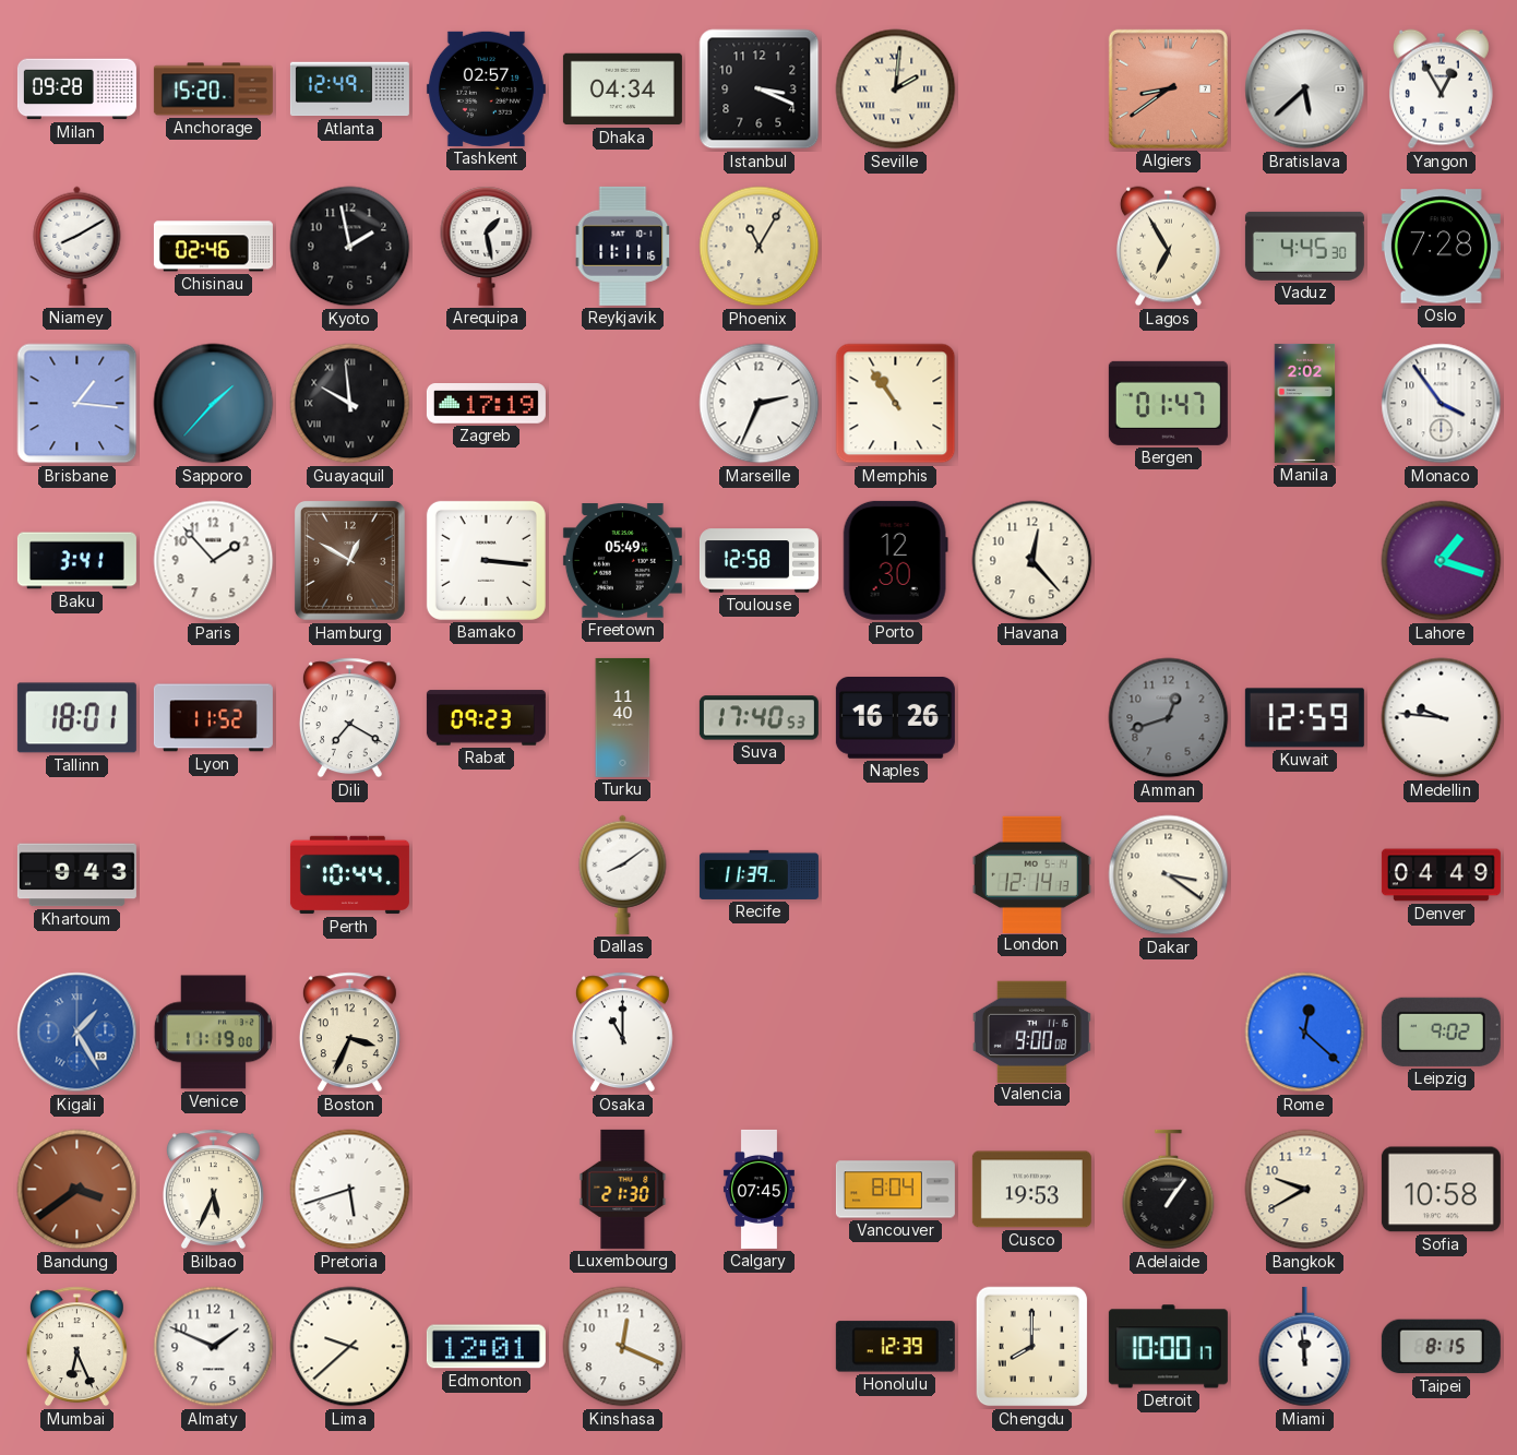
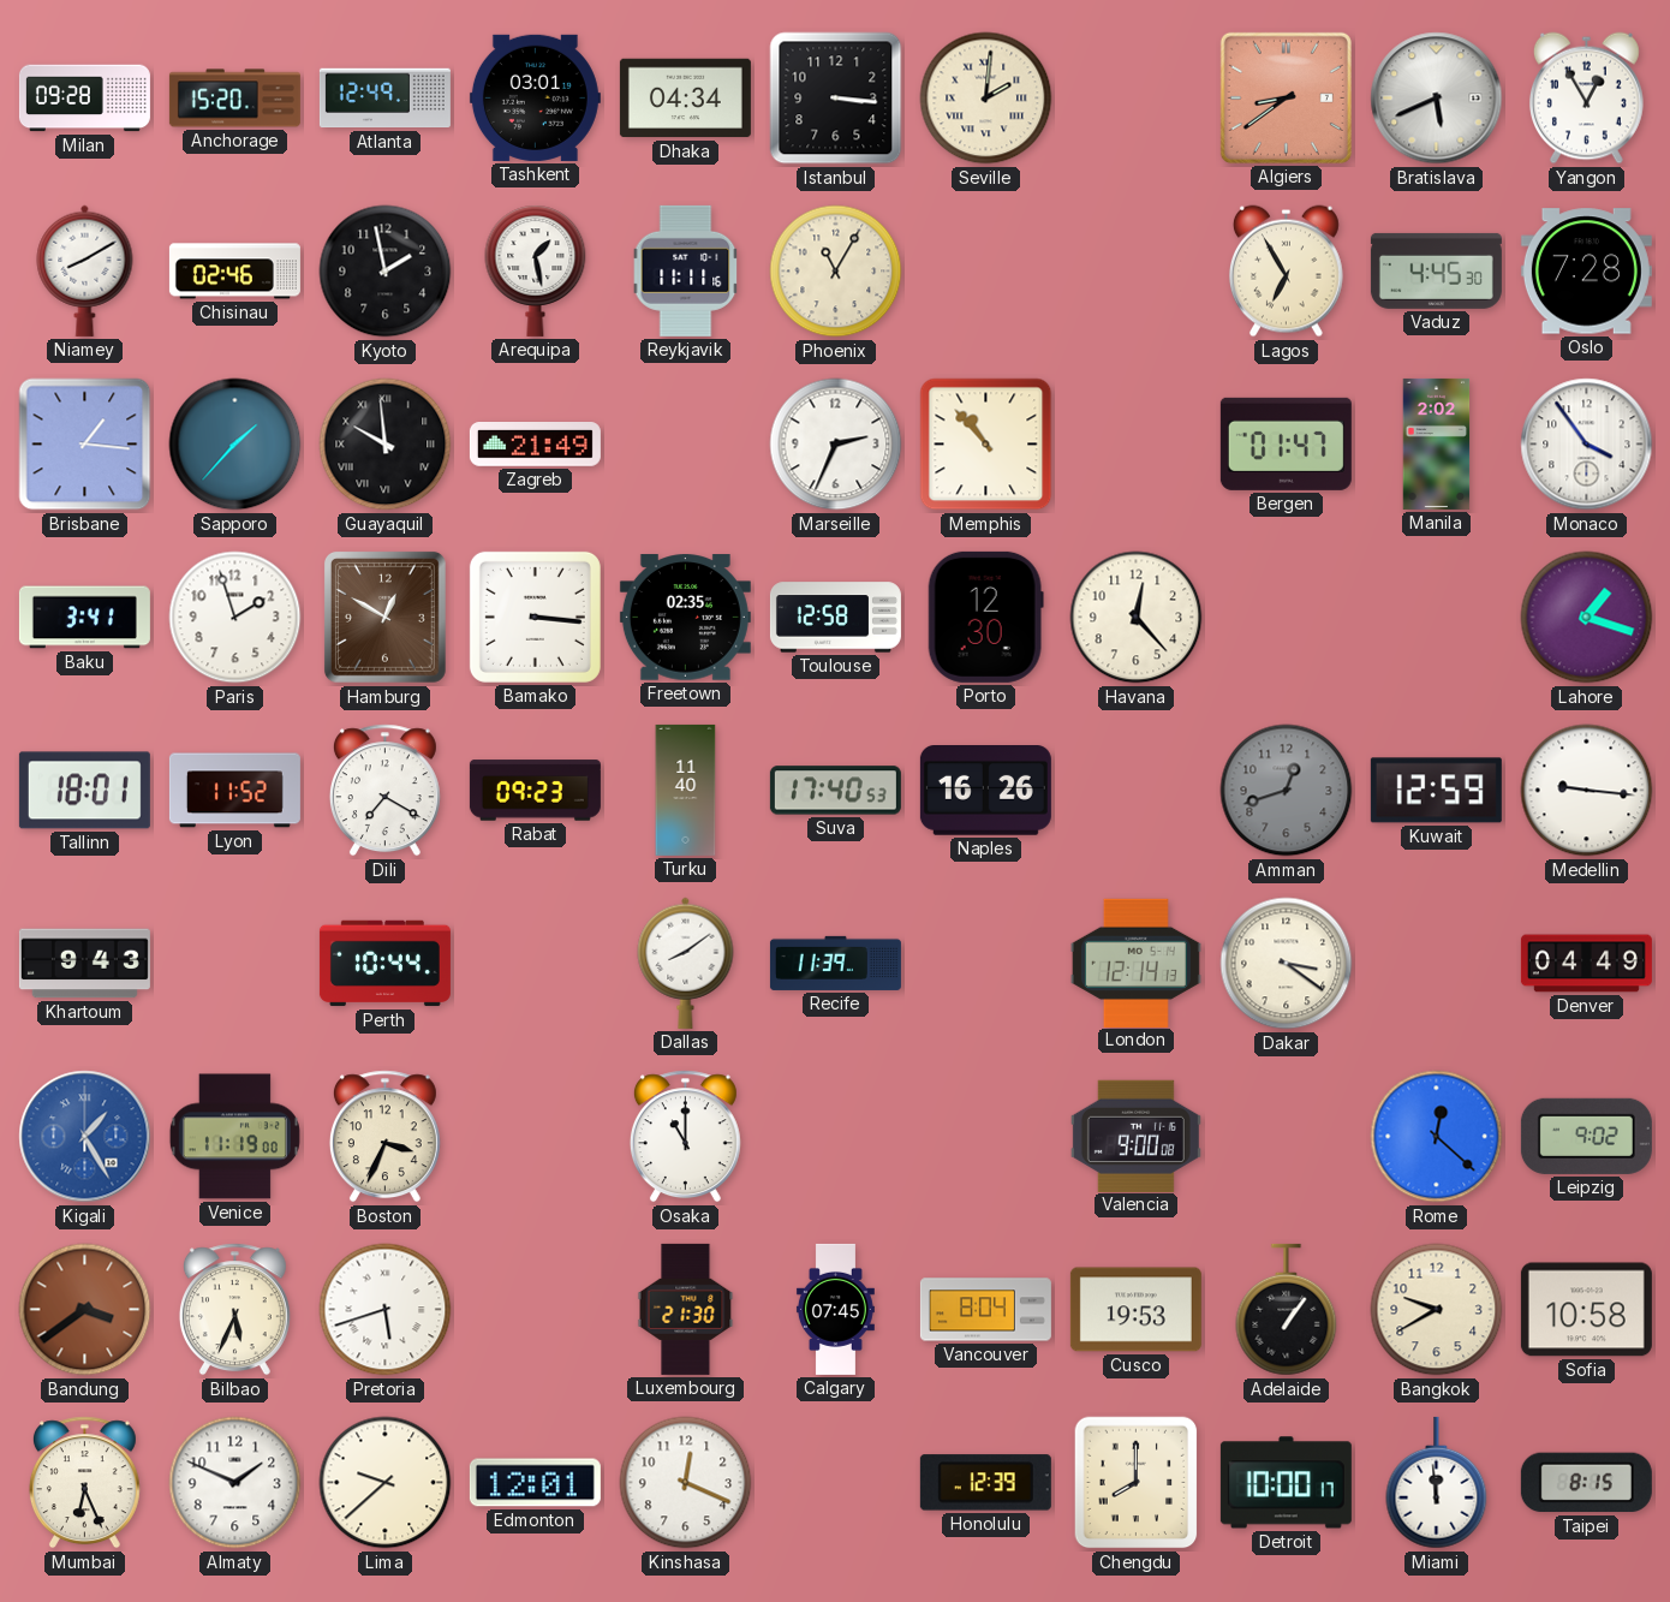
Tashkent: 02:57 -> 03:01 (535, 97)
Istanbul: 3:19 -> 3:16 (836, 99)
Bratislava: 5:38 -> 5:41 (1437, 99)
Zagreb: 17:19 -> 21:49 (535, 445)
Memphis: 10:54 -> 10:53 (986, 445)
Paris: 1:53 -> 1:57 (235, 618)
Freetown: 05:49 -> 02:35 (685, 618)
Medellin: 9:46 -> 9:16 (1587, 791)
